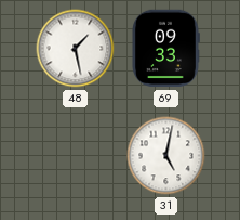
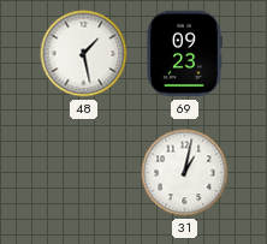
69: 09:33 -> 09:23 (184, 54)
31: 5:02 -> 1:02 (185, 173)
